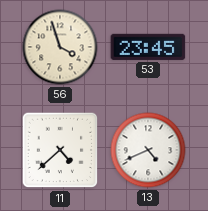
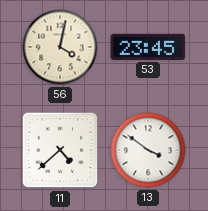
56: 3:57 -> 4:02 (60, 47)
13: 4:41 -> 3:51 (148, 150)
